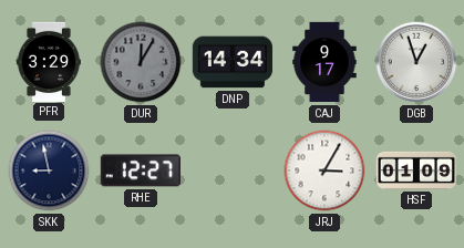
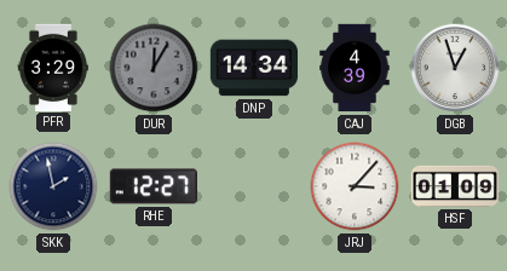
CAJ: 9:17 -> 4:39 (355, 68)
SKK: 8:58 -> 1:58 (53, 186)
JRJ: 3:05 -> 3:07 (355, 186)
